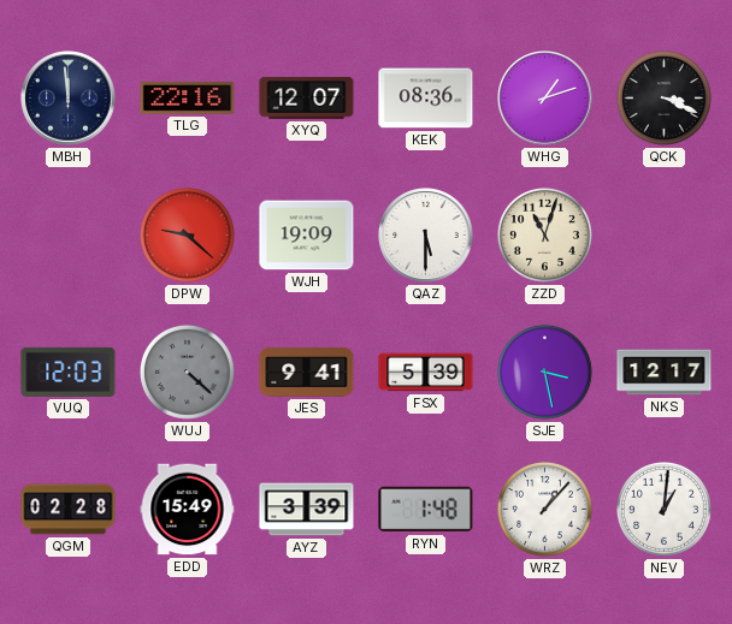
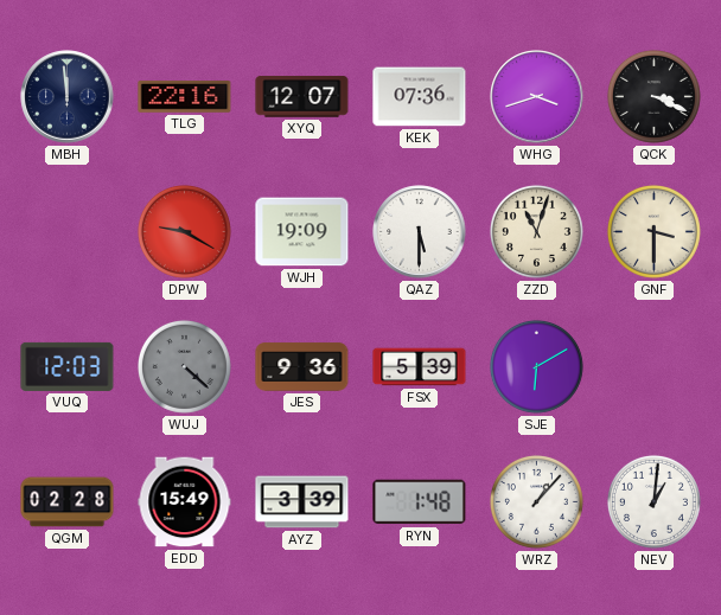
KEK: 08:36 -> 07:36 (420, 97)
WHG: 1:12 -> 3:42 (537, 97)
DPW: 9:22 -> 9:20 (184, 231)
GNF: none -> 3:30 (653, 231)
JES: 9:41 -> 9:36 (302, 367)
SJE: 3:28 -> 6:10 (536, 366)
NKS: 12:17 -> none (665, 373)
